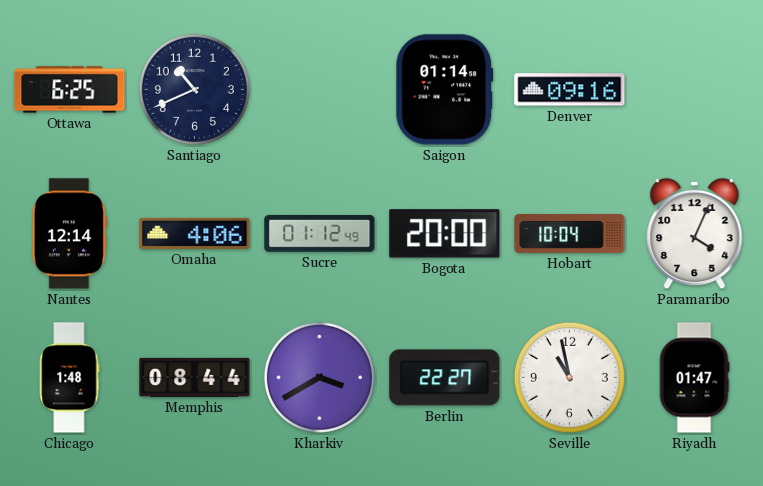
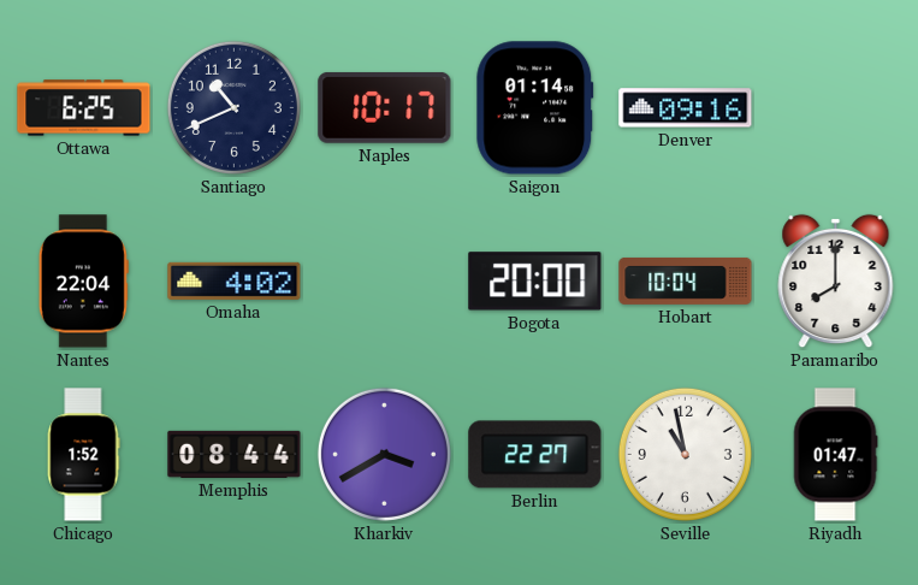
Naples: none -> 10:17 (385, 107)
Nantes: 12:14 -> 22:04 (83, 282)
Omaha: 4:06 -> 4:02 (235, 280)
Sucre: 01:12 -> none (320, 234)
Paramaribo: 4:04 -> 8:00 (836, 282)
Chicago: 1:48 -> 1:52 (83, 455)
